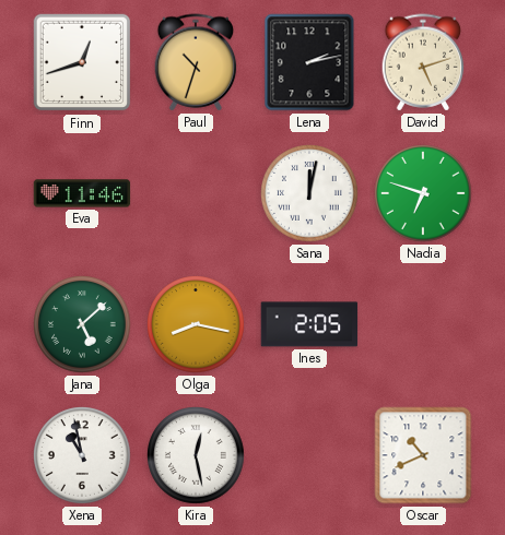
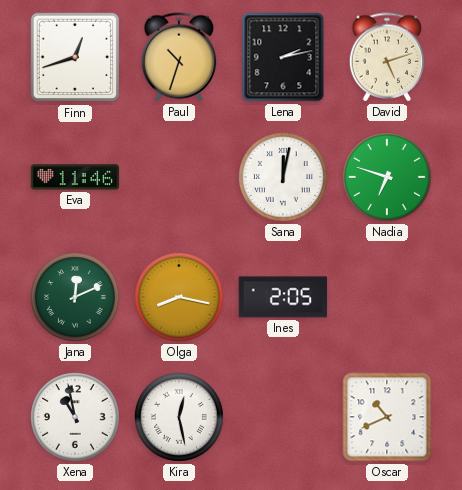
Jana: 5:08 -> 12:11 (76, 298)
